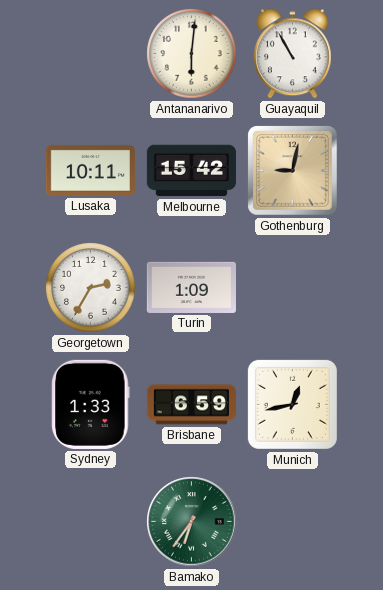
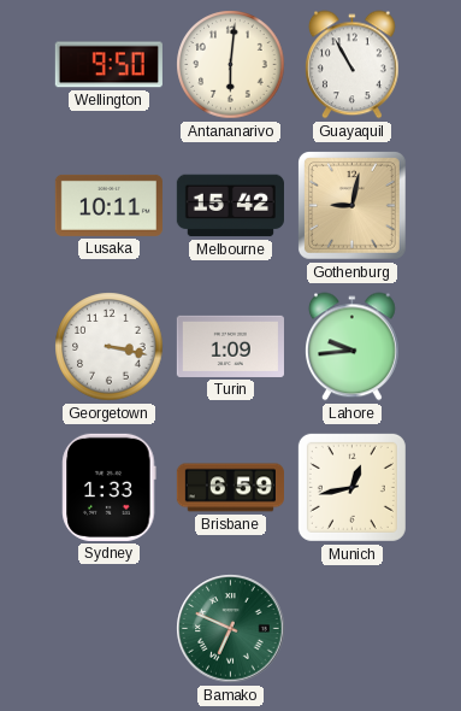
Wellington: none -> 9:50 (108, 65)
Georgetown: 2:35 -> 3:17 (110, 347)
Lahore: none -> 9:44 (353, 347)
Bamako: 6:36 -> 6:49 (231, 629)
